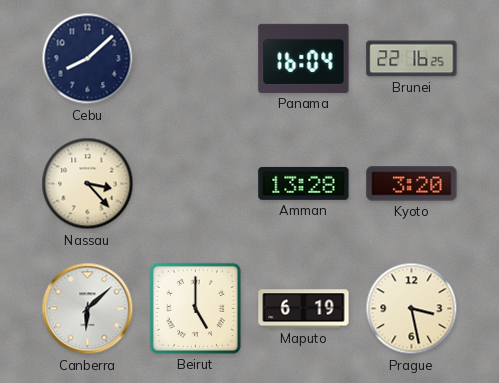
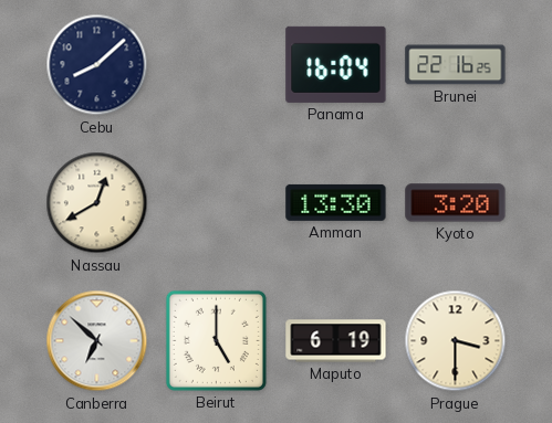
Nassau: 3:23 -> 12:40 (97, 203)
Amman: 13:28 -> 13:30 (336, 202)
Canberra: 6:08 -> 6:52 (97, 341)
Prague: 3:28 -> 3:30 (456, 341)
